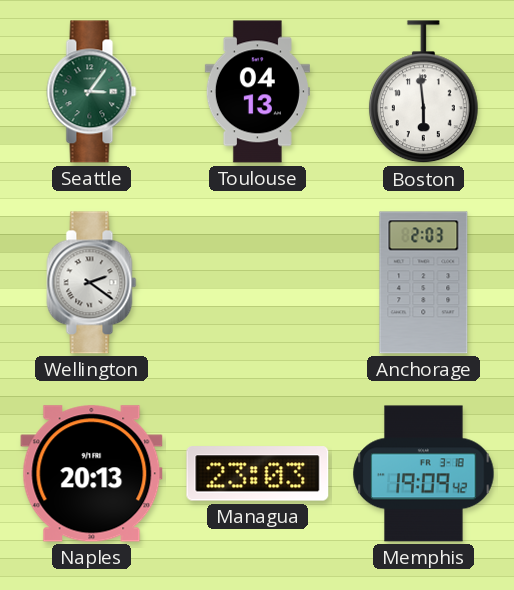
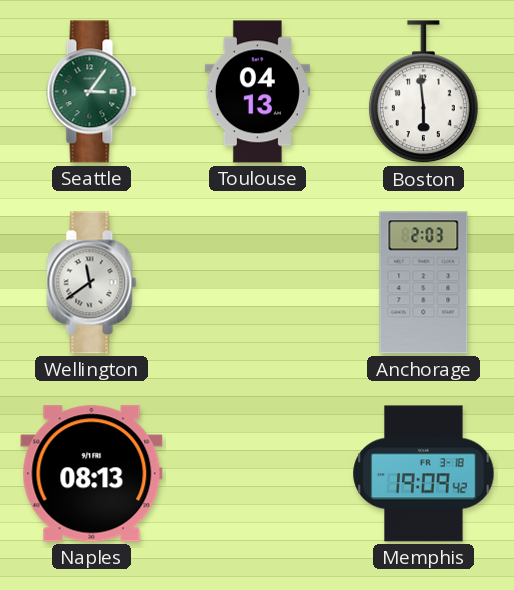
Wellington: 2:21 -> 11:39 (92, 283)
Naples: 20:13 -> 08:13 (92, 474)
Managua: 23:03 -> none (258, 474)
